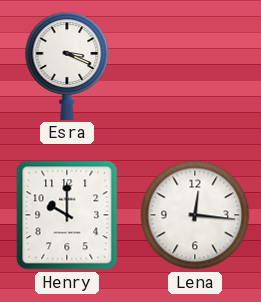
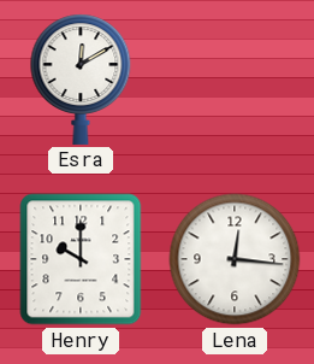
Esra: 3:19 -> 12:10 (81, 80)
